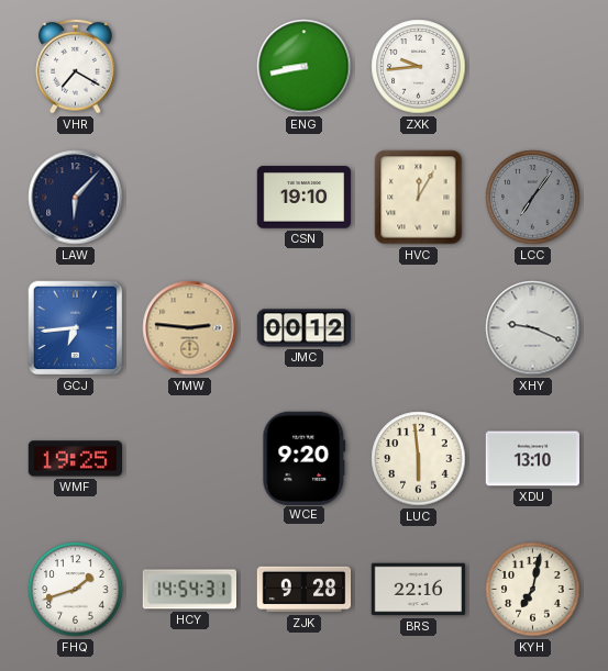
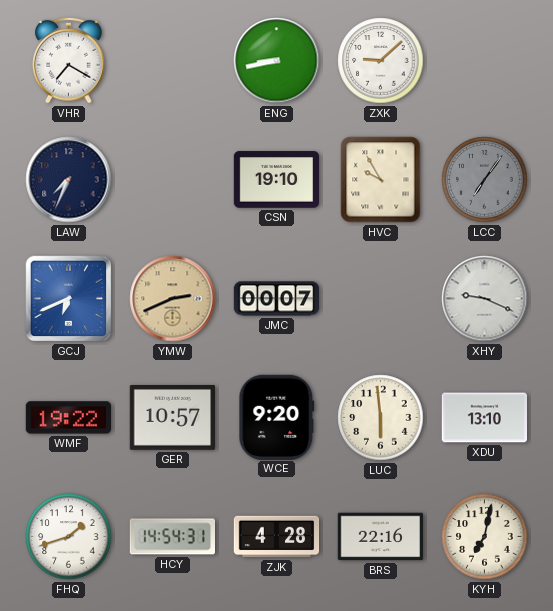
ZXK: 9:44 -> 9:08 (381, 61)
LAW: 6:07 -> 7:34 (69, 180)
HVC: 12:05 -> 9:55 (381, 180)
GCJ: 6:44 -> 6:41 (69, 299)
YMW: 2:46 -> 2:41 (173, 299)
JMC: 00:12 -> 00:07 (277, 299)
WMF: 19:25 -> 19:22 (69, 418)
GER: none -> 10:57 (172, 417)
ZJK: 9:28 -> 4:28 (277, 537)
